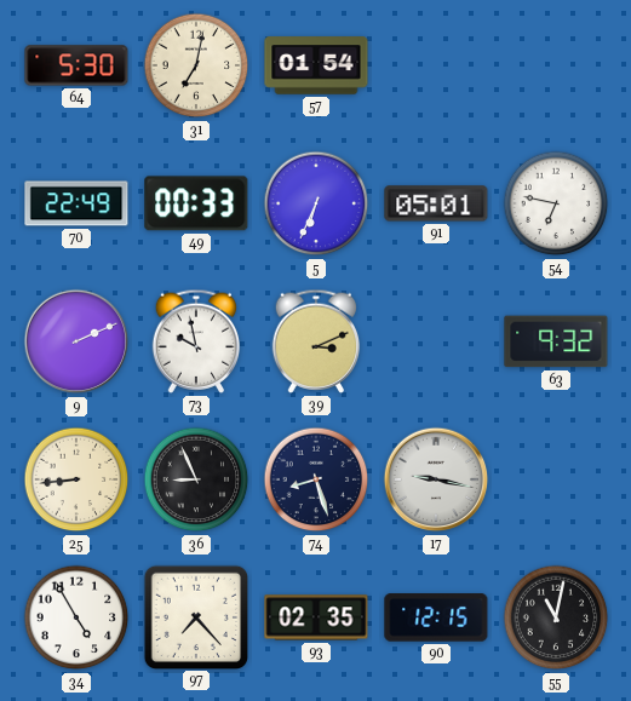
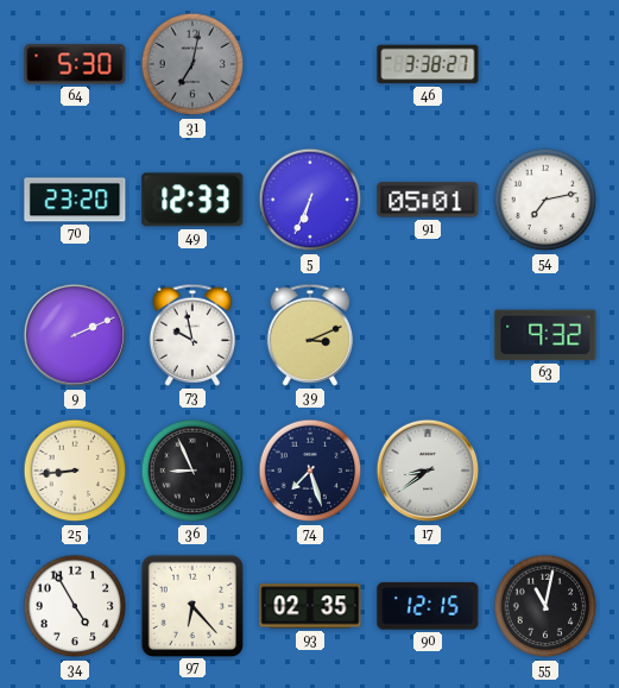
31 dial: cream -> grey (192, 64)
57: 01:54 -> none (316, 65)
46: none -> 3:38 (428, 64)
70: 22:49 -> 23:20 (75, 200)
49: 00:33 -> 12:33 (192, 200)
54: 6:47 -> 7:13 (545, 200)
74: 8:27 -> 7:27 (310, 471)
17: 9:17 -> 8:39 (428, 471)
97: 7:23 -> 6:23 (191, 605)
